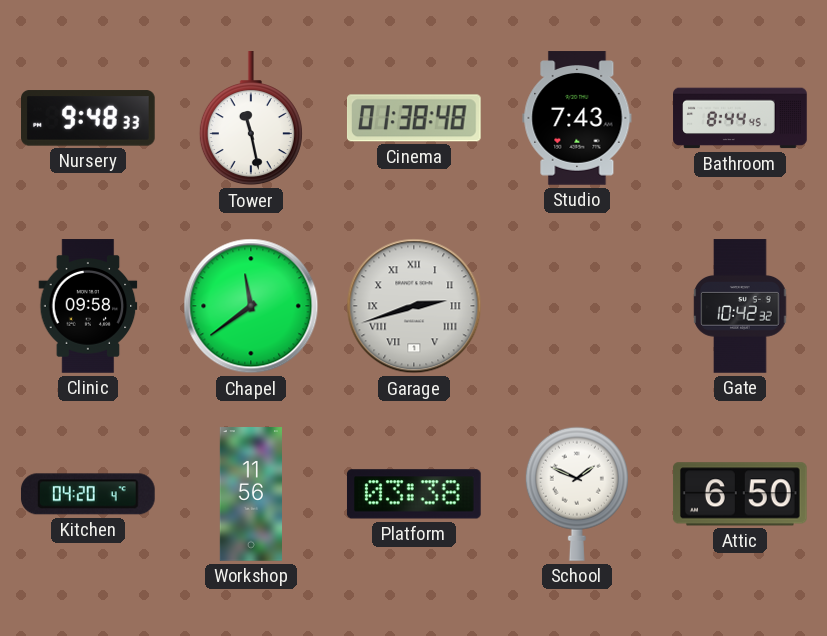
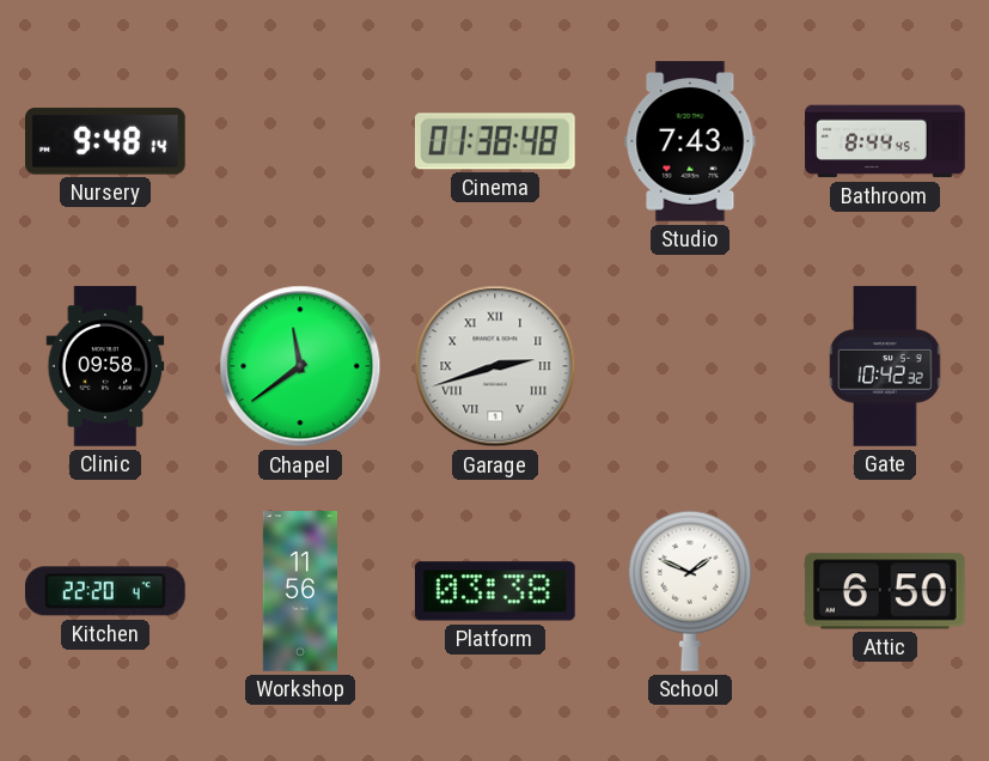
Nursery: 9:48:33 -> 9:48:14 (106, 141)
Tower: 11:28 -> none (251, 119)
Kitchen: 04:20 -> 22:20 (105, 591)
